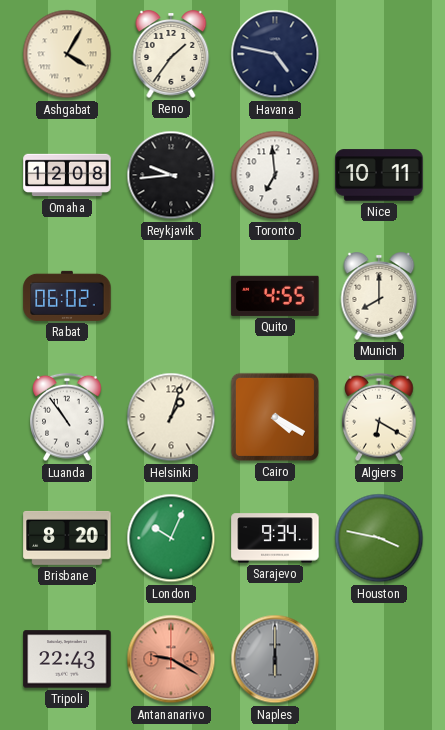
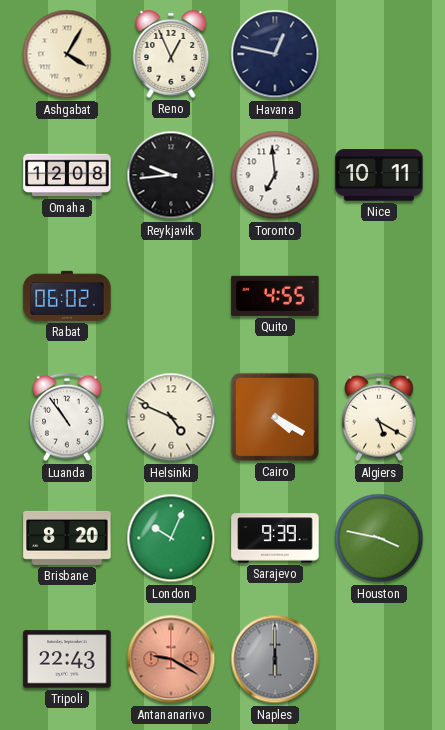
Reno: 1:36 -> 12:56 (171, 54)
Havana: 4:47 -> 12:47 (275, 54)
Munich: 8:00 -> none (379, 296)
Helsinki: 1:03 -> 4:49 (171, 417)
Algiers: 6:20 -> 5:20 (379, 417)
Sarajevo: 9:34 -> 9:39 (275, 538)
